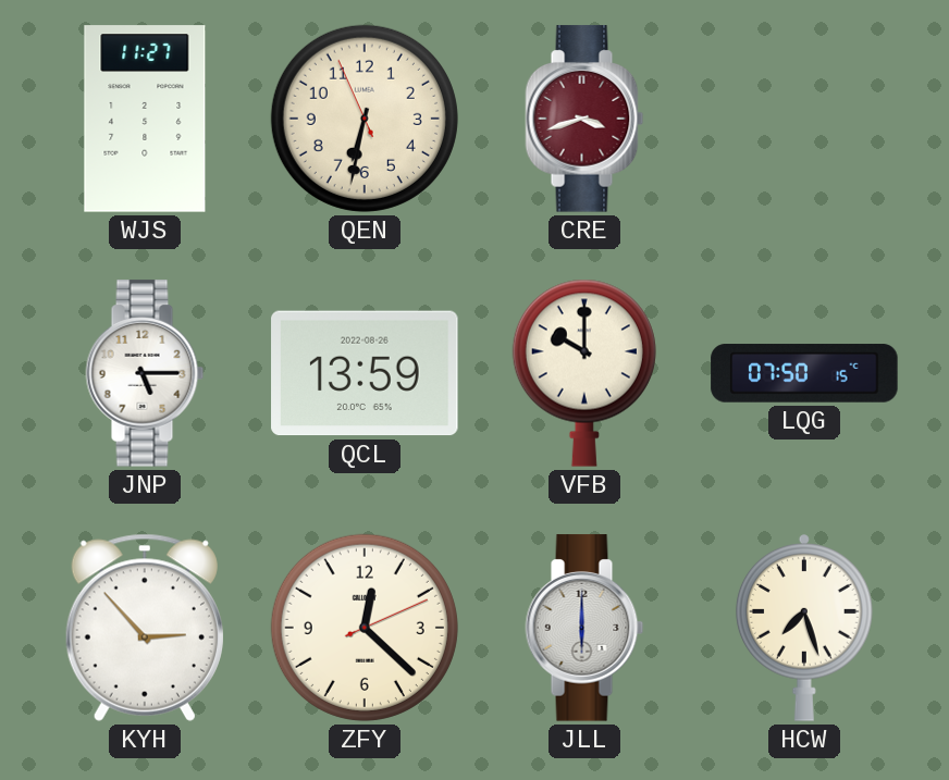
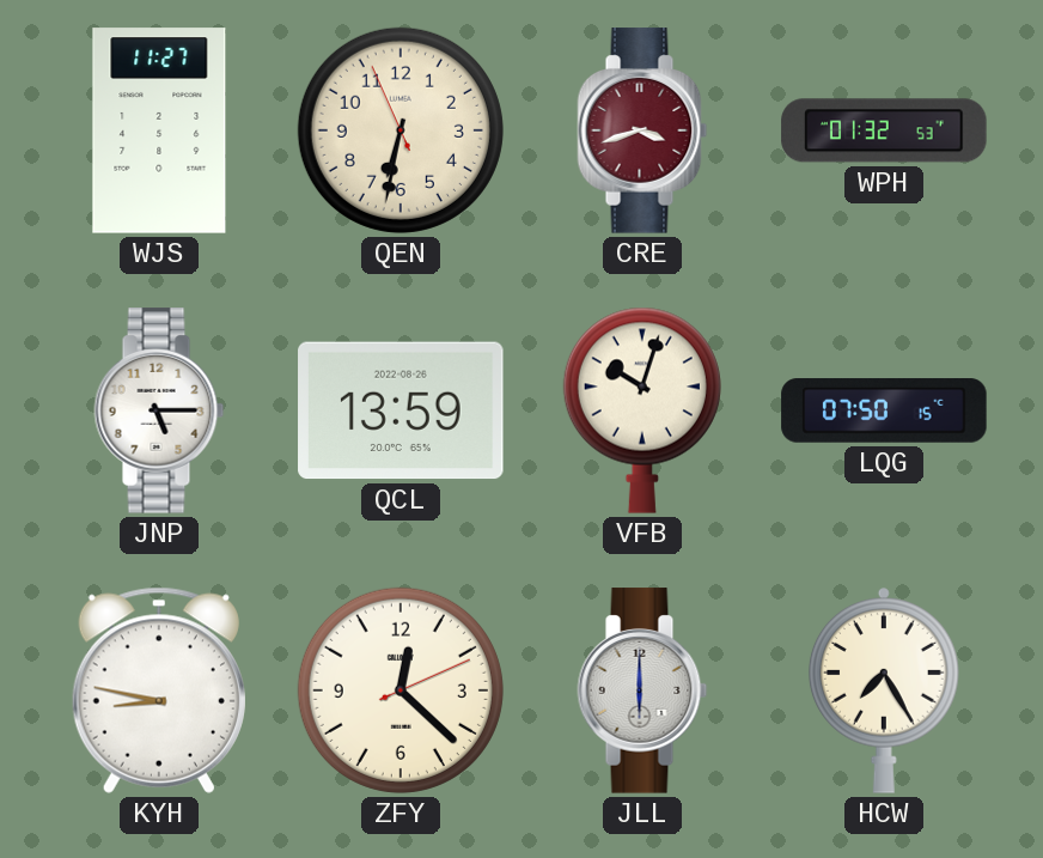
WPH: none -> 01:32 (884, 130)
VFB: 10:00 -> 10:03 (642, 410)
KYH: 2:53 -> 8:47 (159, 690)
HCW: 7:27 -> 7:25 (885, 690)
